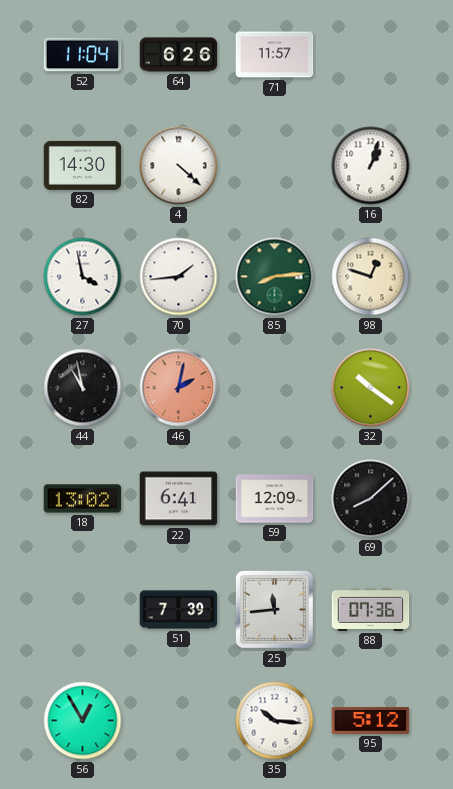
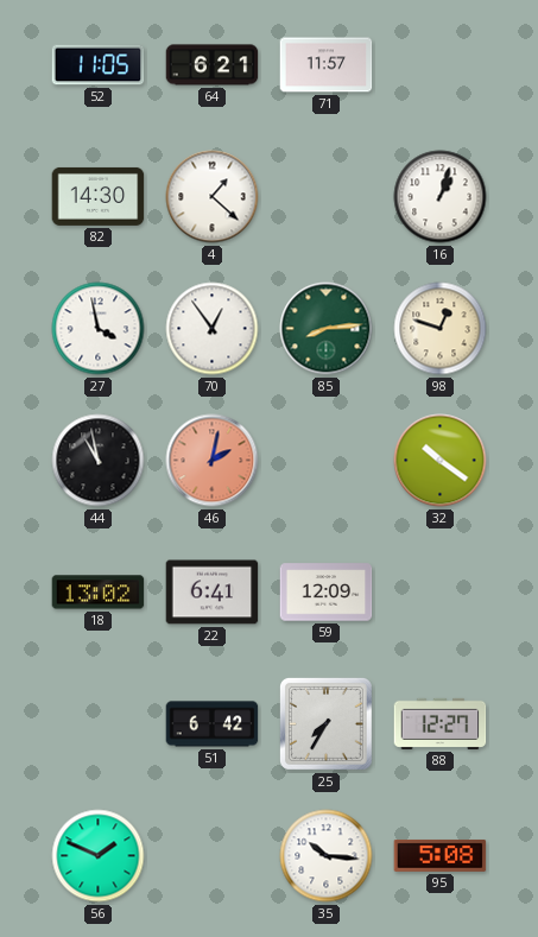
52: 11:04 -> 11:05 (99, 65)
64: 6:26 -> 6:21 (213, 65)
4: 4:22 -> 1:22 (213, 197)
70: 1:44 -> 12:54 (213, 329)
69: 8:08 -> none (371, 499)
51: 7:39 -> 6:42 (213, 724)
25: 11:44 -> 7:35 (325, 723)
88: 07:36 -> 12:27 (441, 723)
56: 12:55 -> 1:49 (99, 856)
95: 5:12 -> 5:08 (441, 855)
